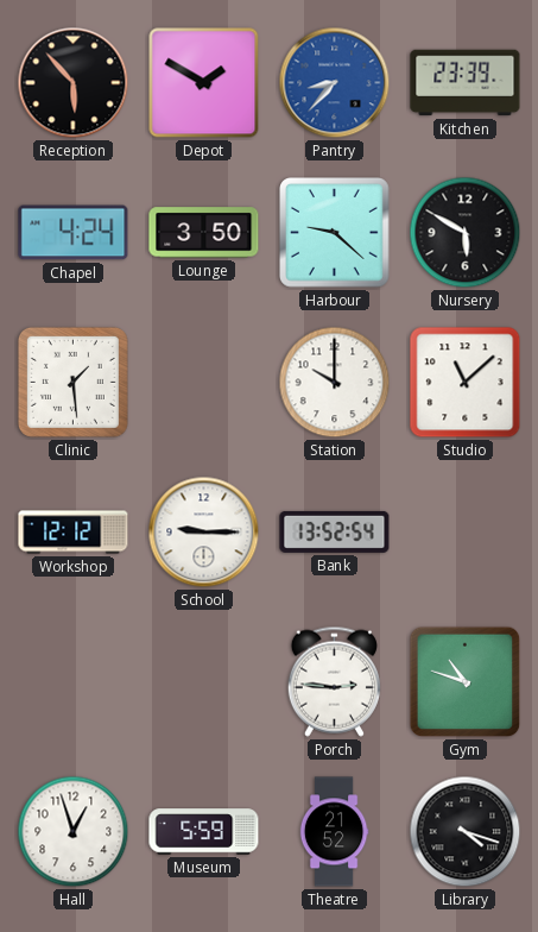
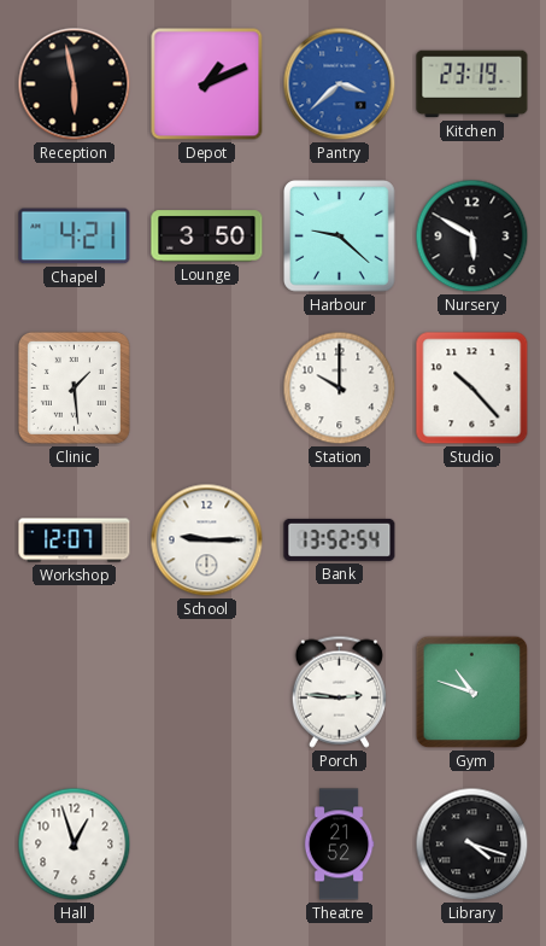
Reception: 5:53 -> 5:58 (75, 84)
Depot: 1:50 -> 1:11 (207, 84)
Pantry: 8:37 -> 3:38 (340, 84)
Kitchen: 23:39 -> 23:19 (472, 84)
Chapel: 4:24 -> 4:21 (75, 237)
Studio: 11:08 -> 10:23 (472, 389)
Workshop: 12:12 -> 12:07 (75, 541)
Museum: 5:59 -> none (204, 832)
